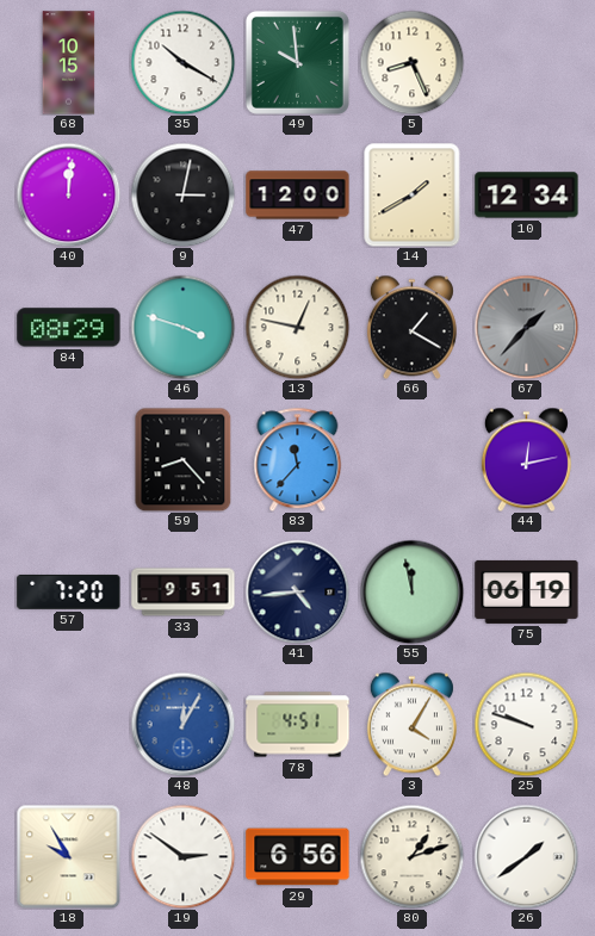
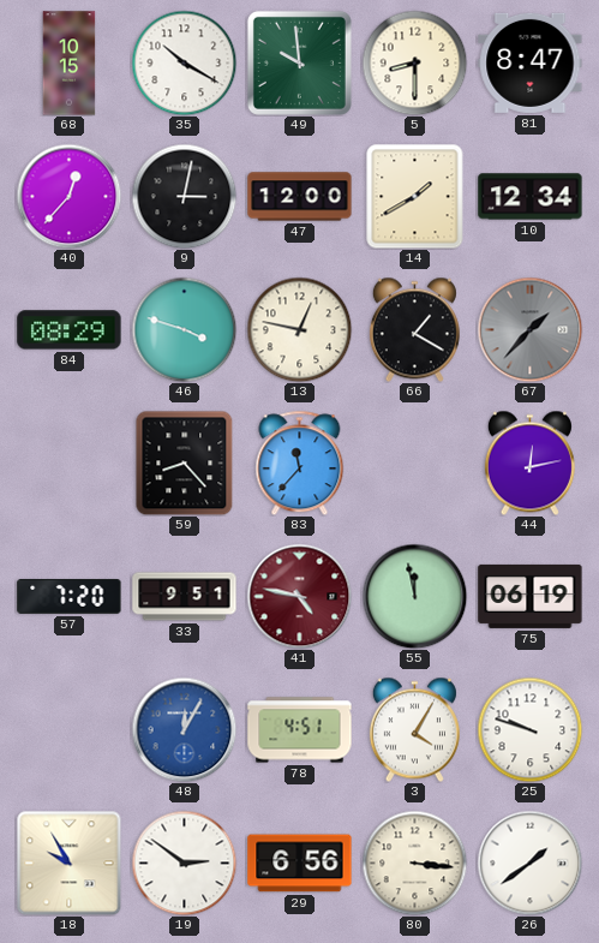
5: 8:26 -> 8:30 (414, 62)
81: none -> 8:47 (531, 62)
40: 12:01 -> 12:37 (68, 196)
41: 4:44 -> 4:47 (299, 596)
41 dial: navy -> burgundy (299, 596)
80: 1:12 -> 3:16 (414, 863)
